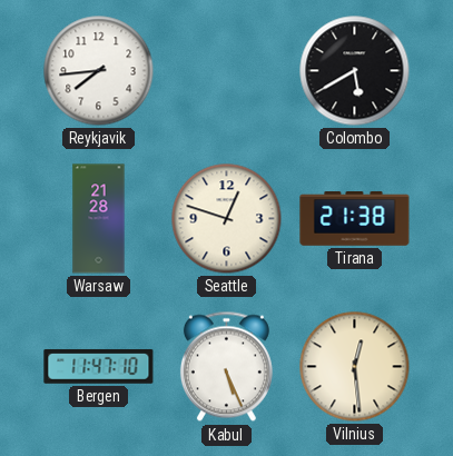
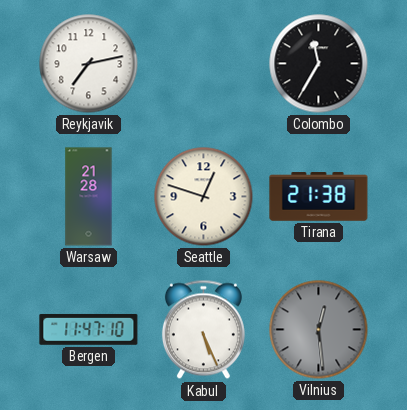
Reykjavik: 7:44 -> 7:13 (89, 64)
Colombo: 5:40 -> 11:35 (319, 64)
Vilnius dial: cream -> grey (319, 330)
